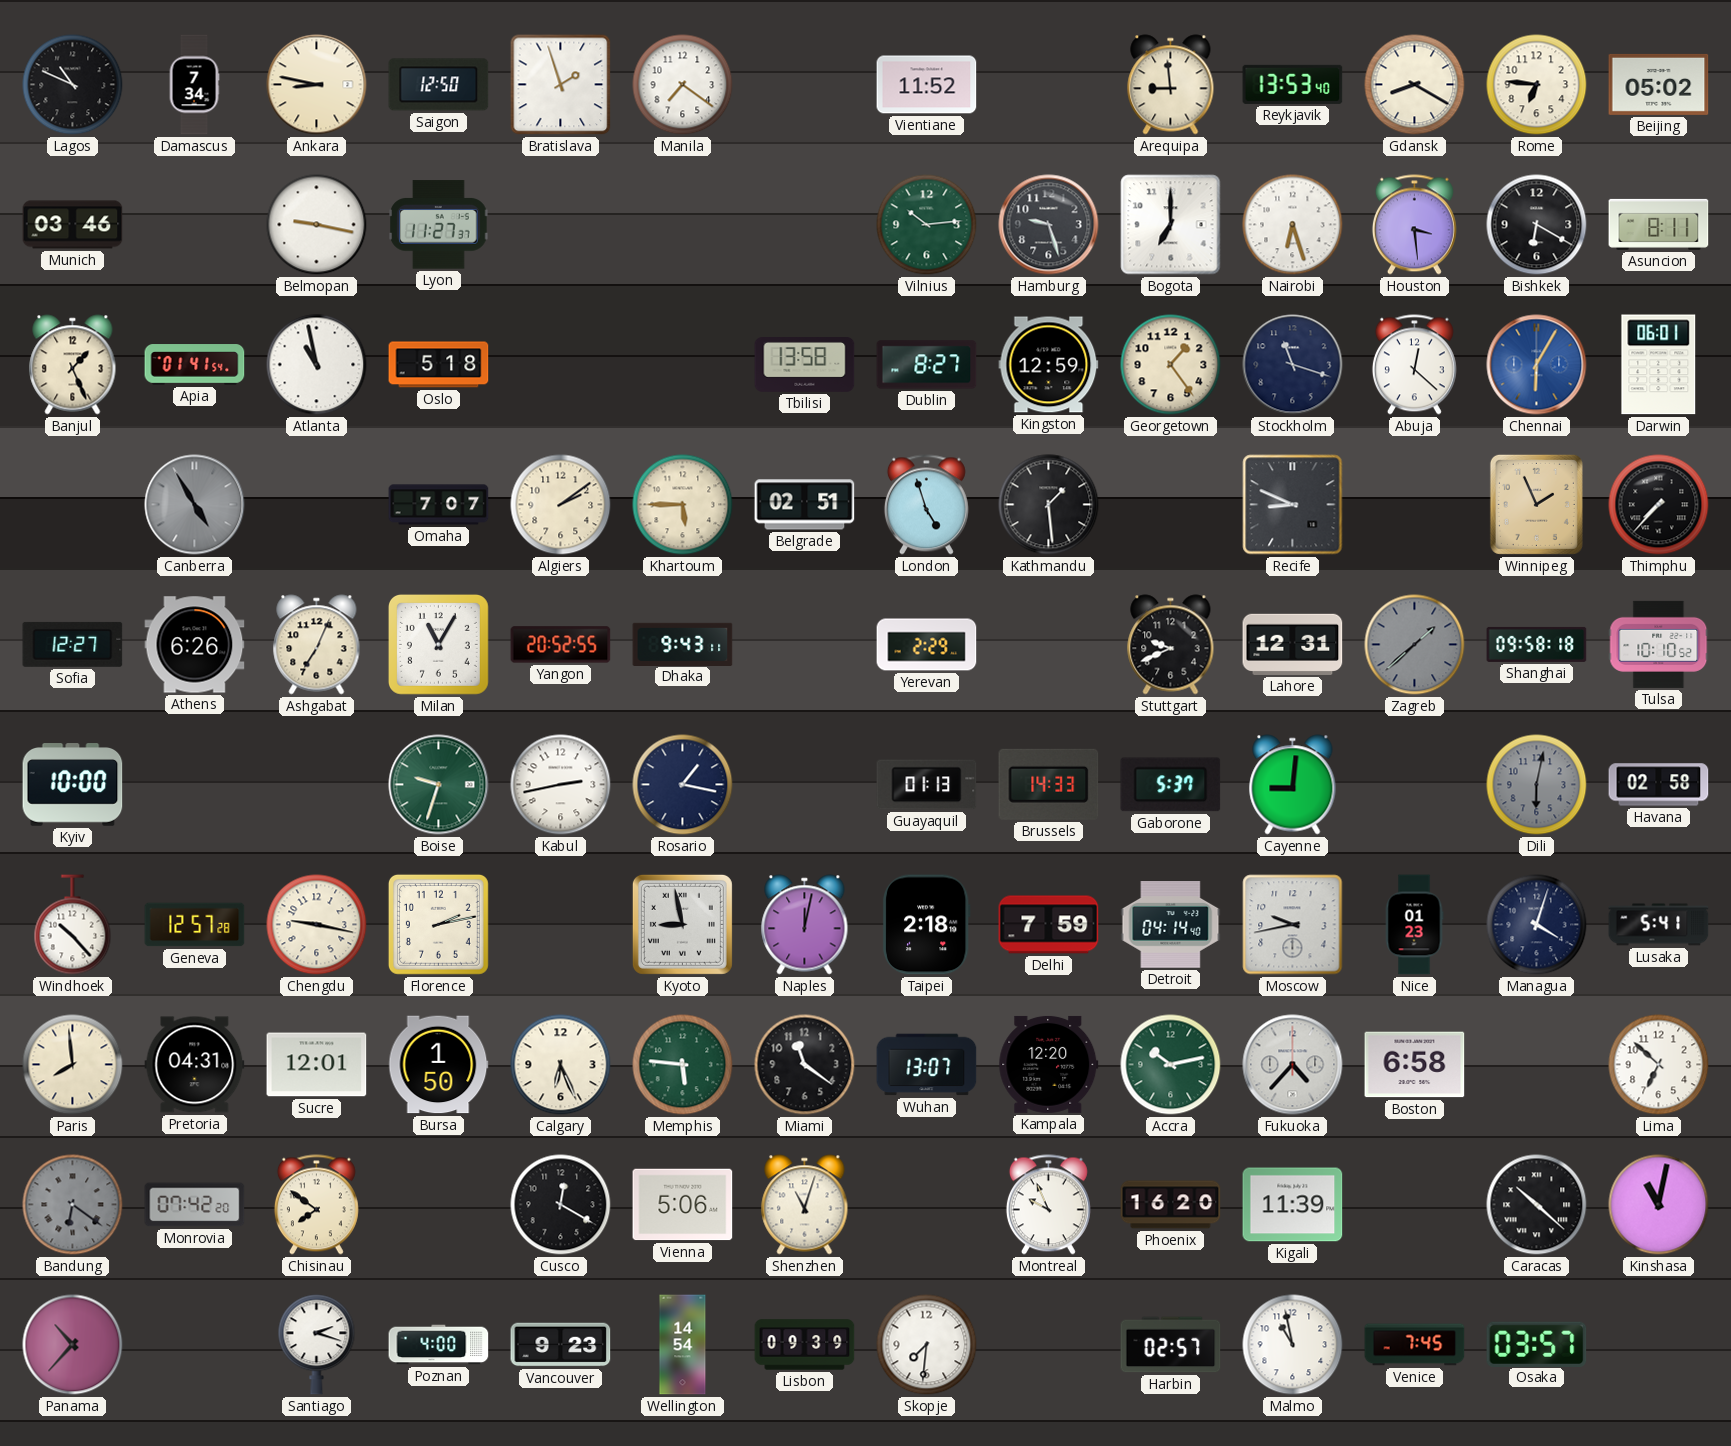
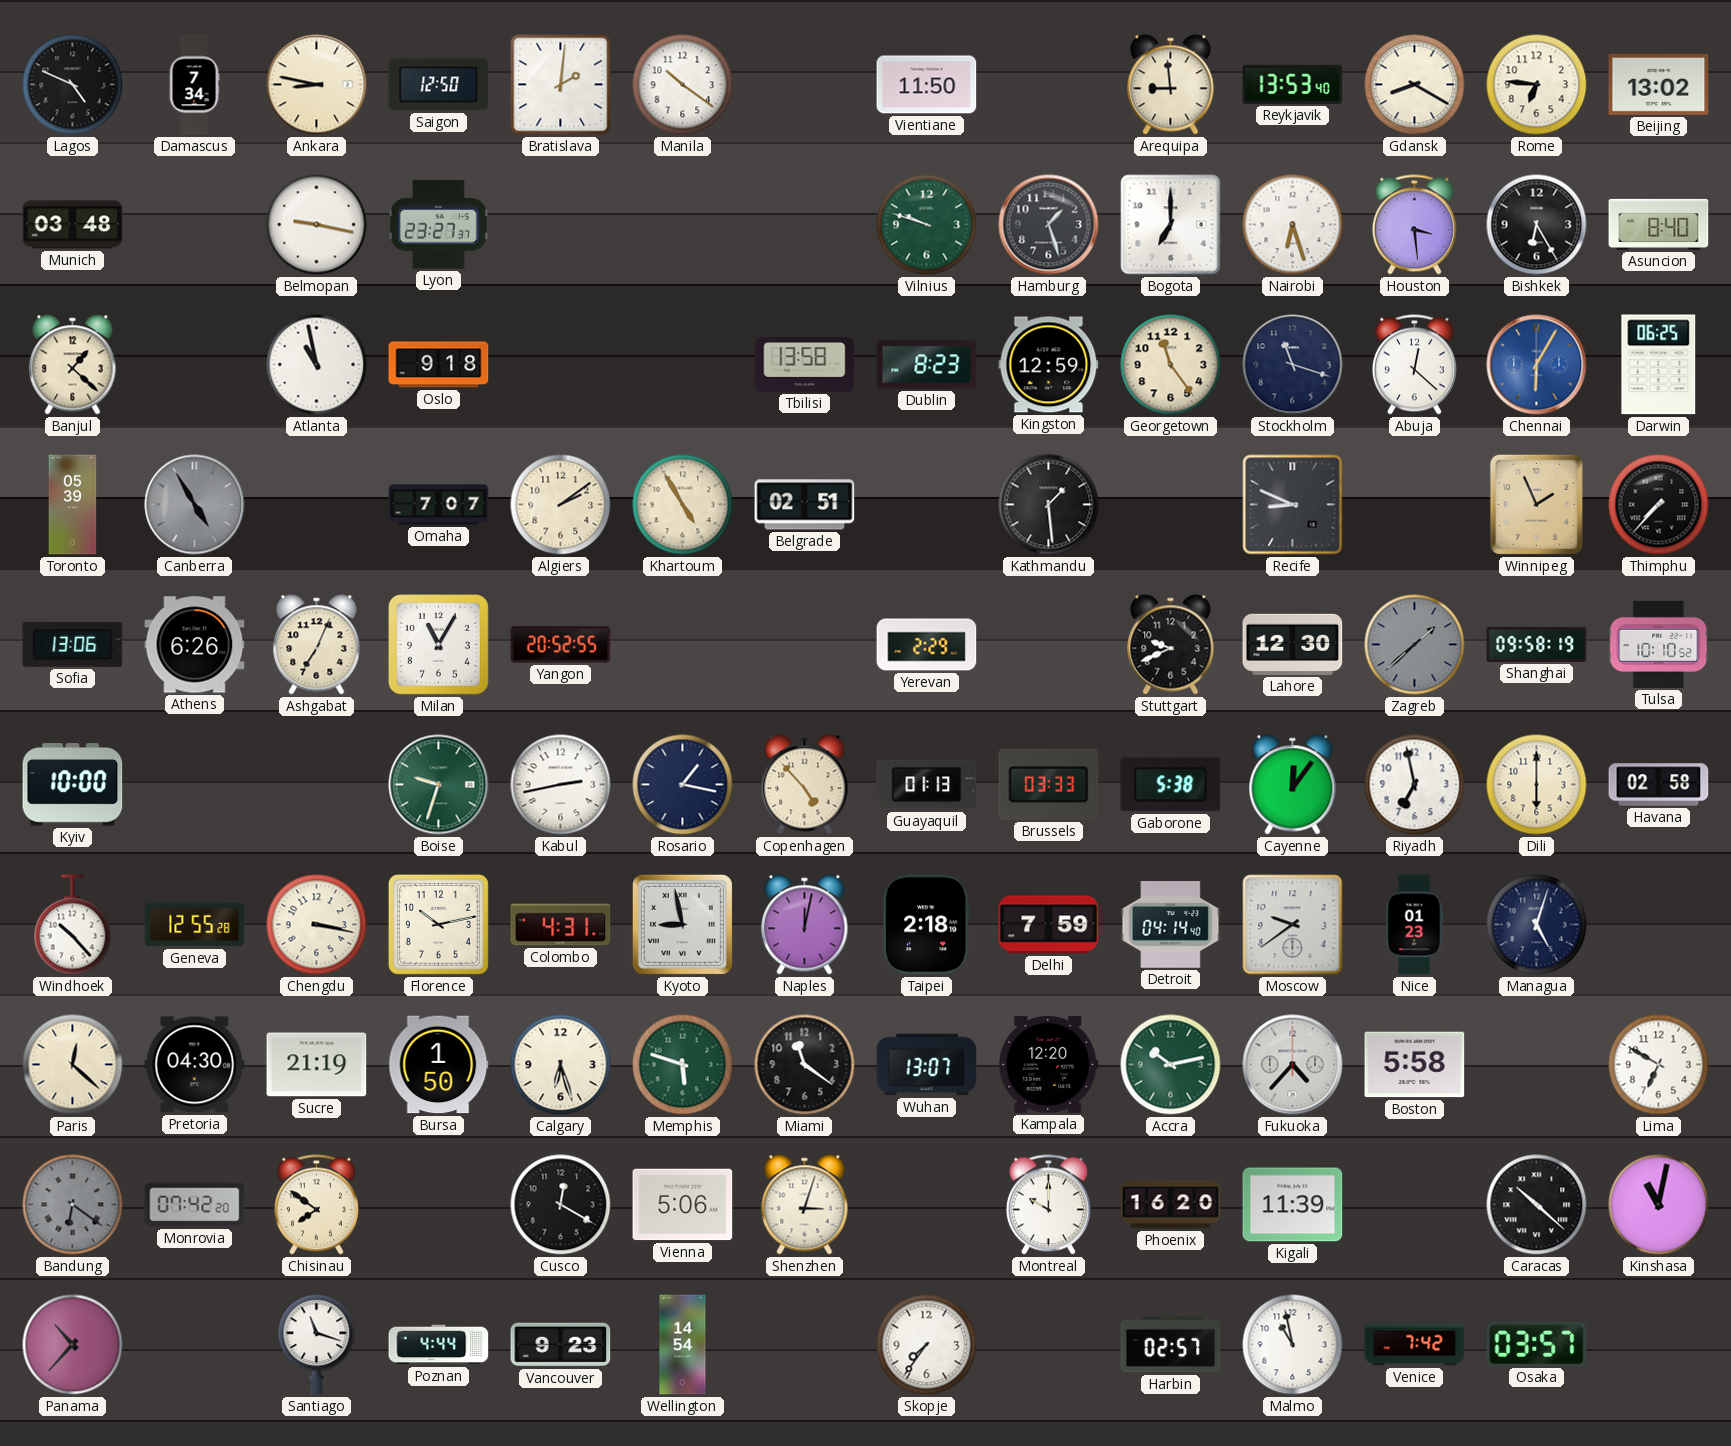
Lagos: 10:49 -> 4:49 (73, 85)
Bratislava: 1:57 -> 2:01 (561, 85)
Manila: 7:21 -> 10:21 (683, 85)
Vientiane: 11:52 -> 11:50 (927, 85)
Beijing: 05:02 -> 13:02 (1659, 84)
Munich: 03:46 -> 03:48 (73, 225)
Lyon: 11:27 -> 23:27 (439, 225)
Vilnius: 10:14 -> 9:48 (927, 225)
Hamburg: 9:27 -> 1:27 (1049, 225)
Bishkek: 6:20 -> 6:25 (1537, 225)
Asuncion: 8:11 -> 8:40 (1659, 224)
Banjul: 1:26 -> 1:22 (73, 365)
Apia: 01:41 -> none (195, 365)
Oslo: 5:18 -> 9:18 (439, 365)
Dublin: 8:27 -> 8:23 (927, 365)
Georgetown: 1:24 -> 11:24 (1171, 365)
Darwin: 06:01 -> 06:25 (1659, 365)
Toronto: none -> 05:39 (73, 505)
Khartoum: 5:45 -> 4:55 (683, 505)
London: 4:57 -> none (926, 505)
Sofia: 12:27 -> 13:06 (73, 644)
Dhaka: 9:43 -> none (683, 644)
Lahore: 12:31 -> 12:30 (1293, 644)
Shanghai: 09:58:18 -> 09:58:19 (1537, 644)
Copenhagen: none -> 4:53 (805, 785)
Brussels: 14:33 -> 03:33 (1049, 784)
Gaborone: 5:37 -> 5:38 (1171, 785)
Cayenne: 9:01 -> 12:06 (1293, 785)
Riyadh: none -> 6:58 (1415, 785)
Dili: 6:02 -> 6:00 (1537, 785)
Dili dial: grey -> cream (1537, 785)
Geneva: 12:57 -> 12:55 (195, 925)
Chengdu: 9:17 -> 3:17 (317, 925)
Florence: 2:13 -> 10:13 (438, 924)
Colombo: none -> 4:31 (561, 925)
Moscow: 9:43 -> 9:39 (1293, 925)
Managua: 4:03 -> 5:03 (1537, 925)
Lusaka: 5:41 -> none (1659, 925)
Paris: 7:59 -> 12:22 (73, 1065)
Pretoria: 04:31 -> 04:30 (195, 1065)
Sucre: 12:01 -> 21:19 (317, 1065)
Calgary: 6:26 -> 6:27 (561, 1065)
Memphis: 5:46 -> 5:48 (683, 1065)
Boston: 6:58 -> 5:58 (1415, 1065)
Lima: 6:52 -> 6:50 (1659, 1065)
Shenzhen: 11:03 -> 3:03 (805, 1205)
Montreal: 9:56 -> 10:00 (1048, 1205)
Santiago: 2:18 -> 11:18 (317, 1345)
Poznan: 4:00 -> 4:44 (439, 1345)
Lisbon: 09:39 -> none (805, 1345)
Skopje: 7:31 -> 7:36 (927, 1345)
Venice: 7:45 -> 7:42 (1415, 1345)
